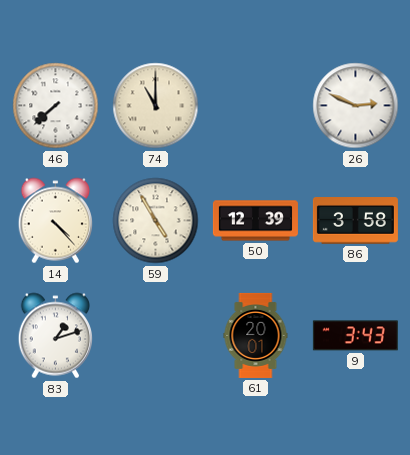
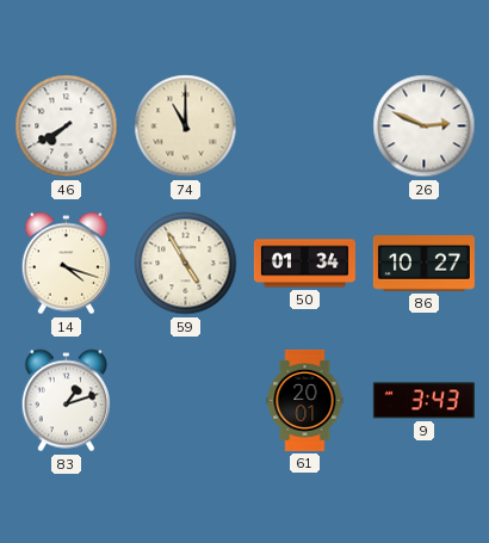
46: 7:38 -> 7:40 (67, 127)
14: 4:23 -> 4:18 (66, 264)
50: 12:39 -> 01:34 (304, 264)
86: 3:58 -> 10:27 (423, 264)
